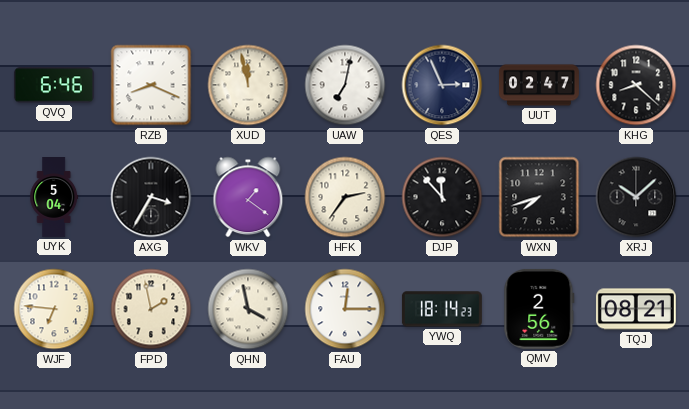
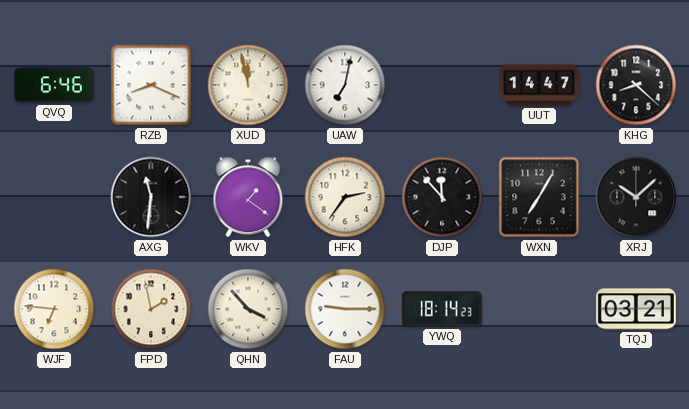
QES: 2:56 -> none (442, 85)
UUT: 02:47 -> 14:47 (539, 85)
UYK: 5:04 -> none (54, 198)
AXG: 3:35 -> 11:31 (151, 197)
WXN: 7:42 -> 7:05 (539, 197)
QHN: 3:58 -> 3:53 (248, 309)
FAU: 12:15 -> 9:15 (345, 309)
QMV: 2:56 -> none (539, 309)
TQJ: 08:21 -> 03:21 (636, 309)
